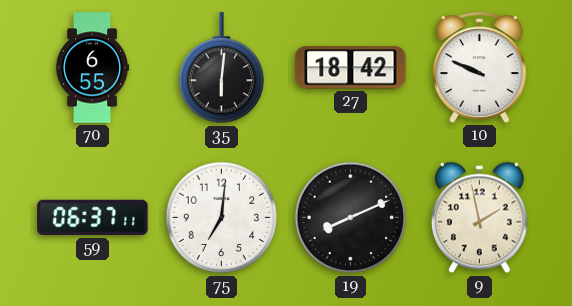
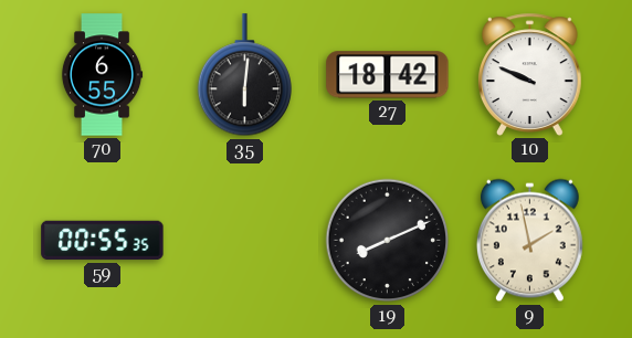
59: 06:37 -> 00:55 (103, 241)
75: 7:01 -> none (222, 218)
